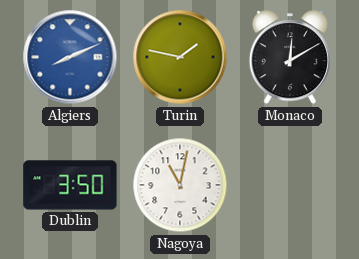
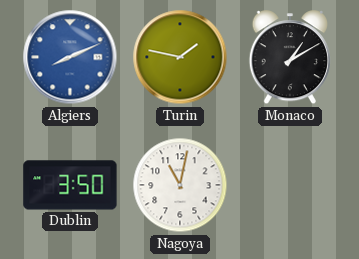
Monaco: 12:10 -> 1:10 (290, 58)
